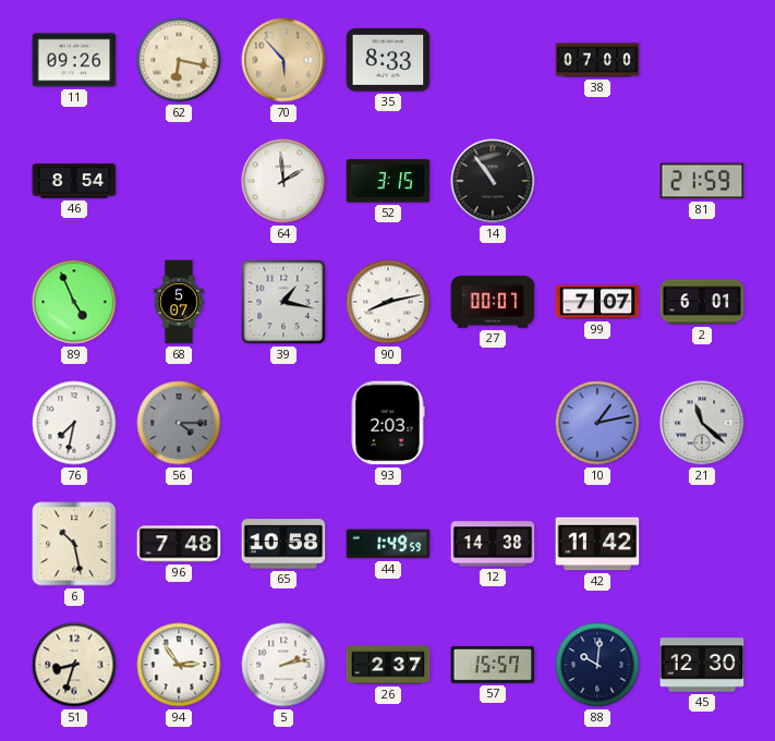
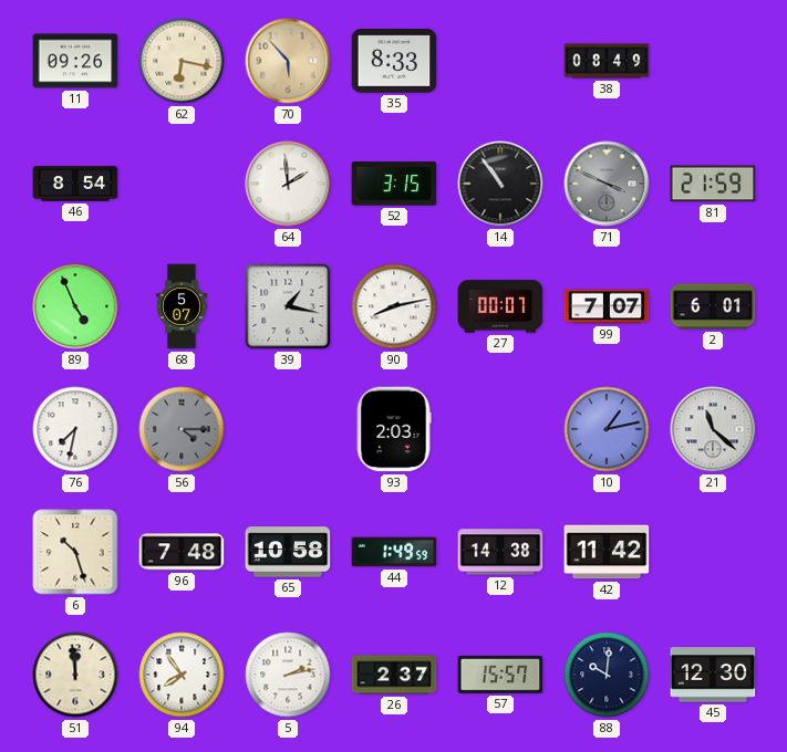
38: 07:00 -> 08:49 (607, 61)
71: none -> 3:49 (607, 184)
6: 10:28 -> 10:27 (75, 552)
51: 8:33 -> 11:59 (75, 675)
94: 2:54 -> 7:54 (182, 675)
